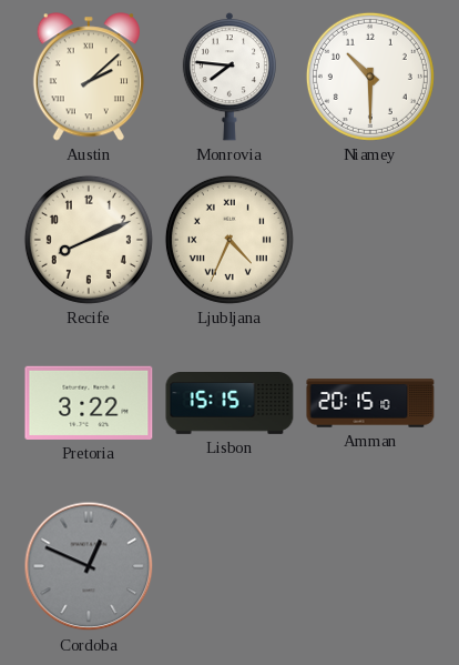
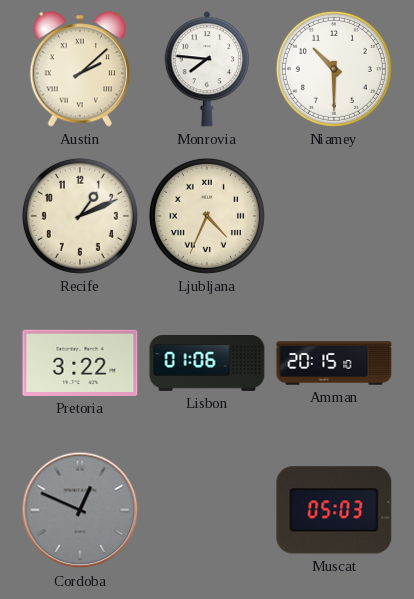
Recife: 8:11 -> 1:11 (80, 216)
Lisbon: 15:15 -> 01:06 (207, 364)
Muscat: none -> 05:03 (334, 510)
